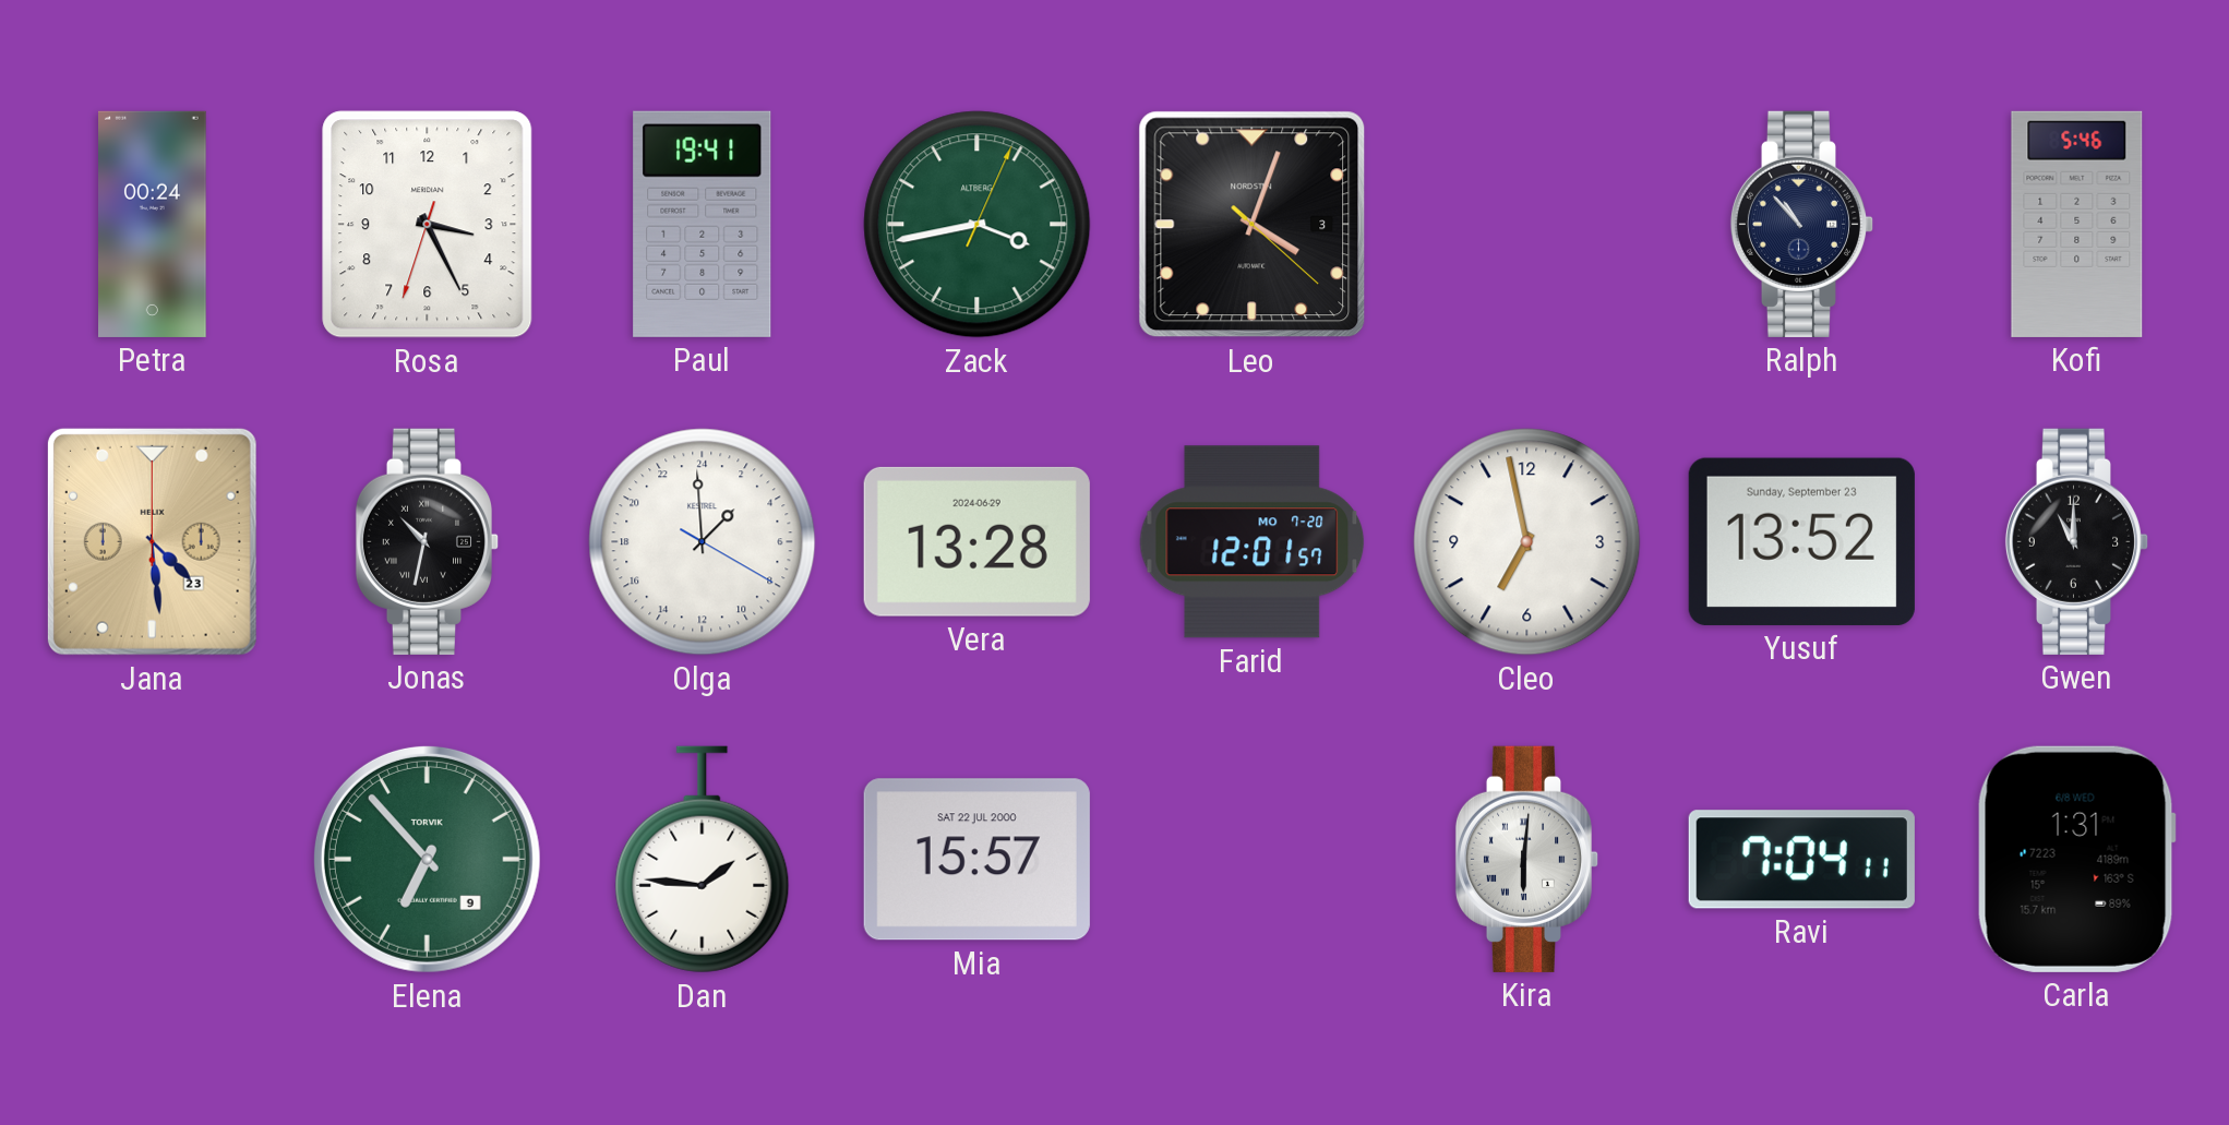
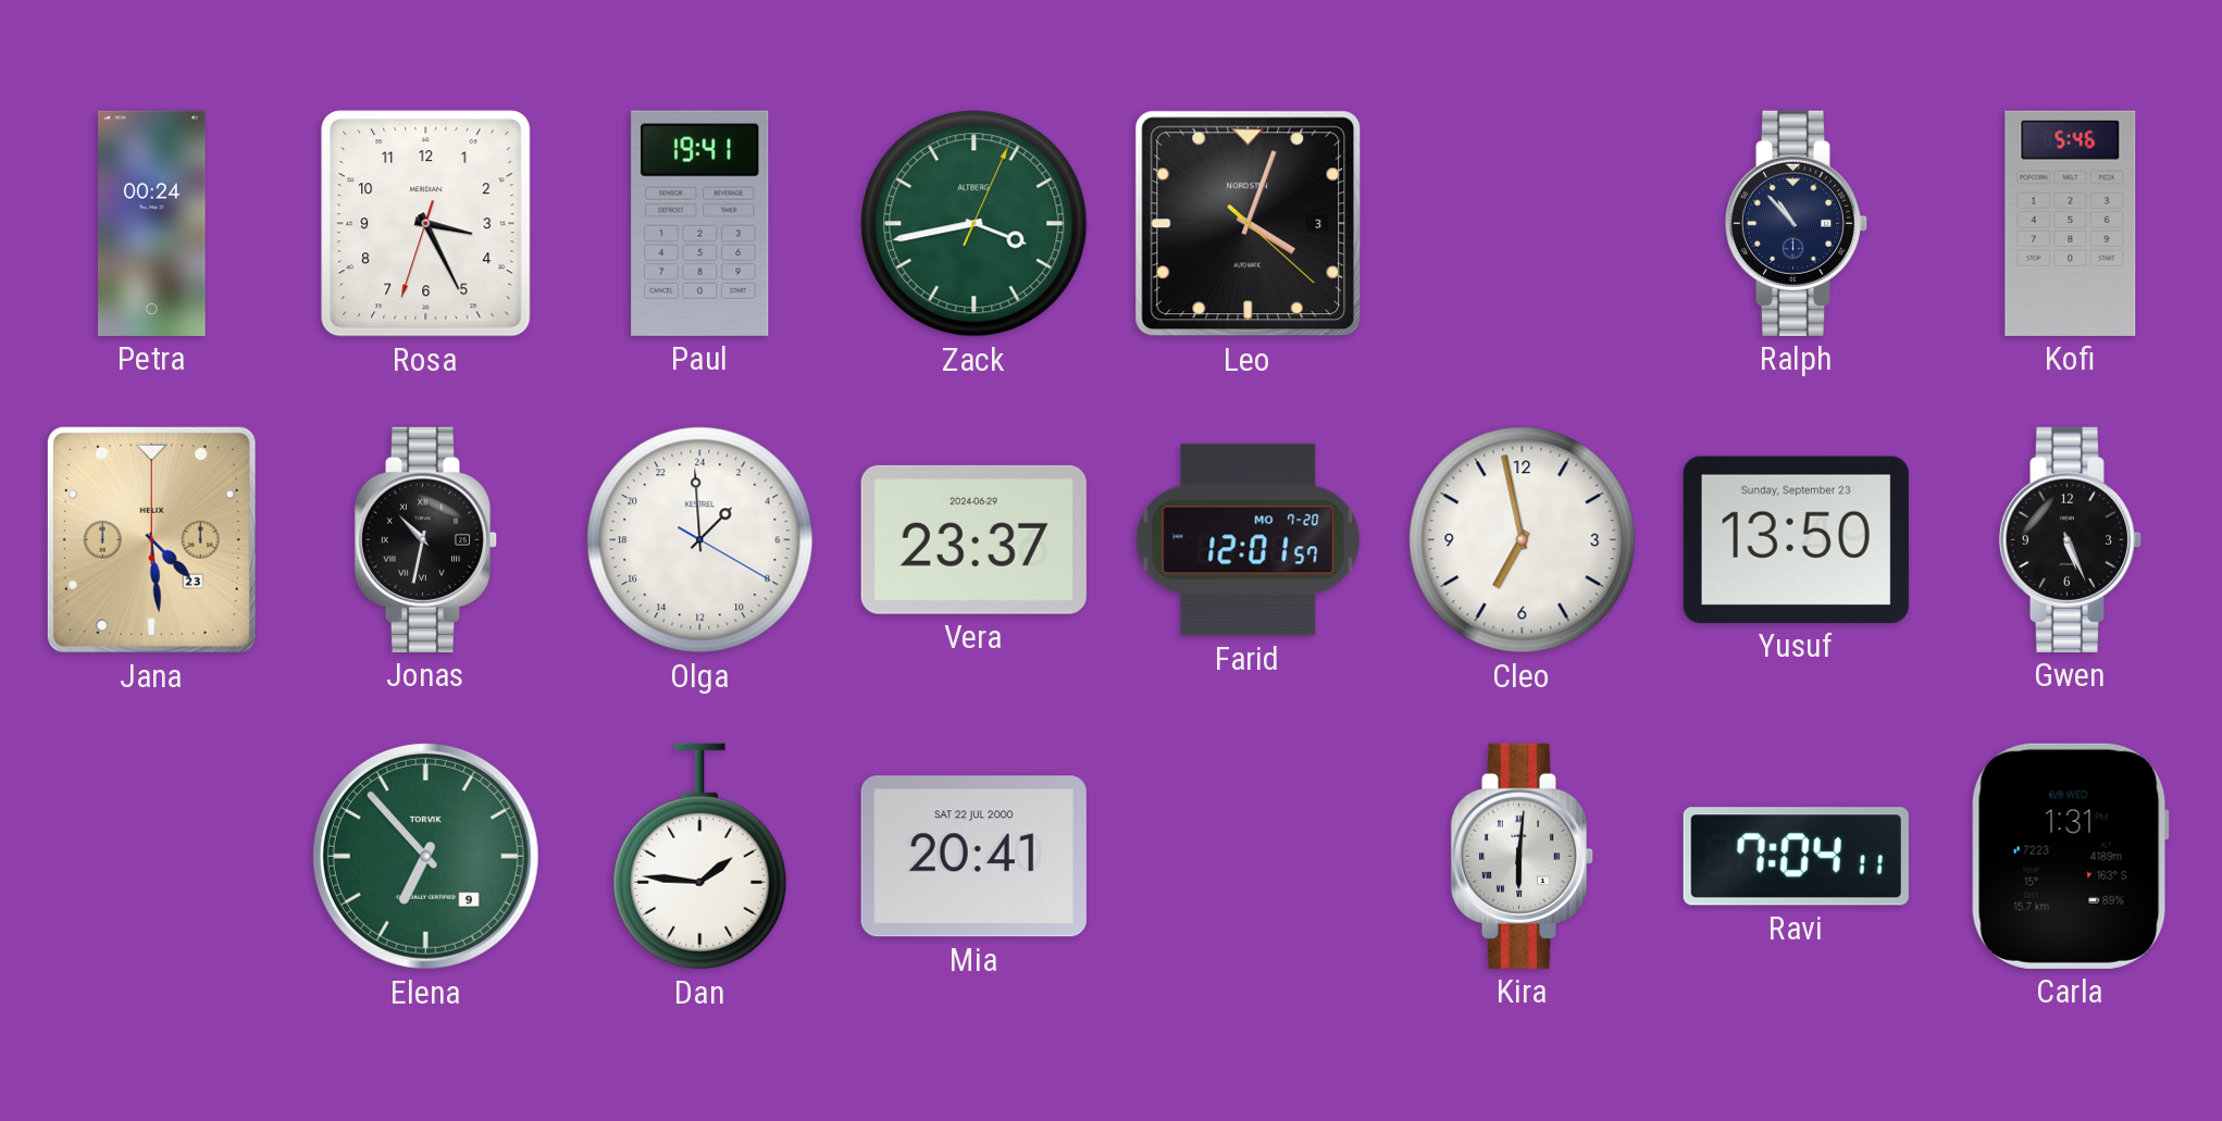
Vera: 13:28 -> 23:37 (973, 539)
Yusuf: 13:52 -> 13:50 (1796, 539)
Gwen: 11:00 -> 5:26 (2071, 539)
Mia: 15:57 -> 20:41 (973, 857)
